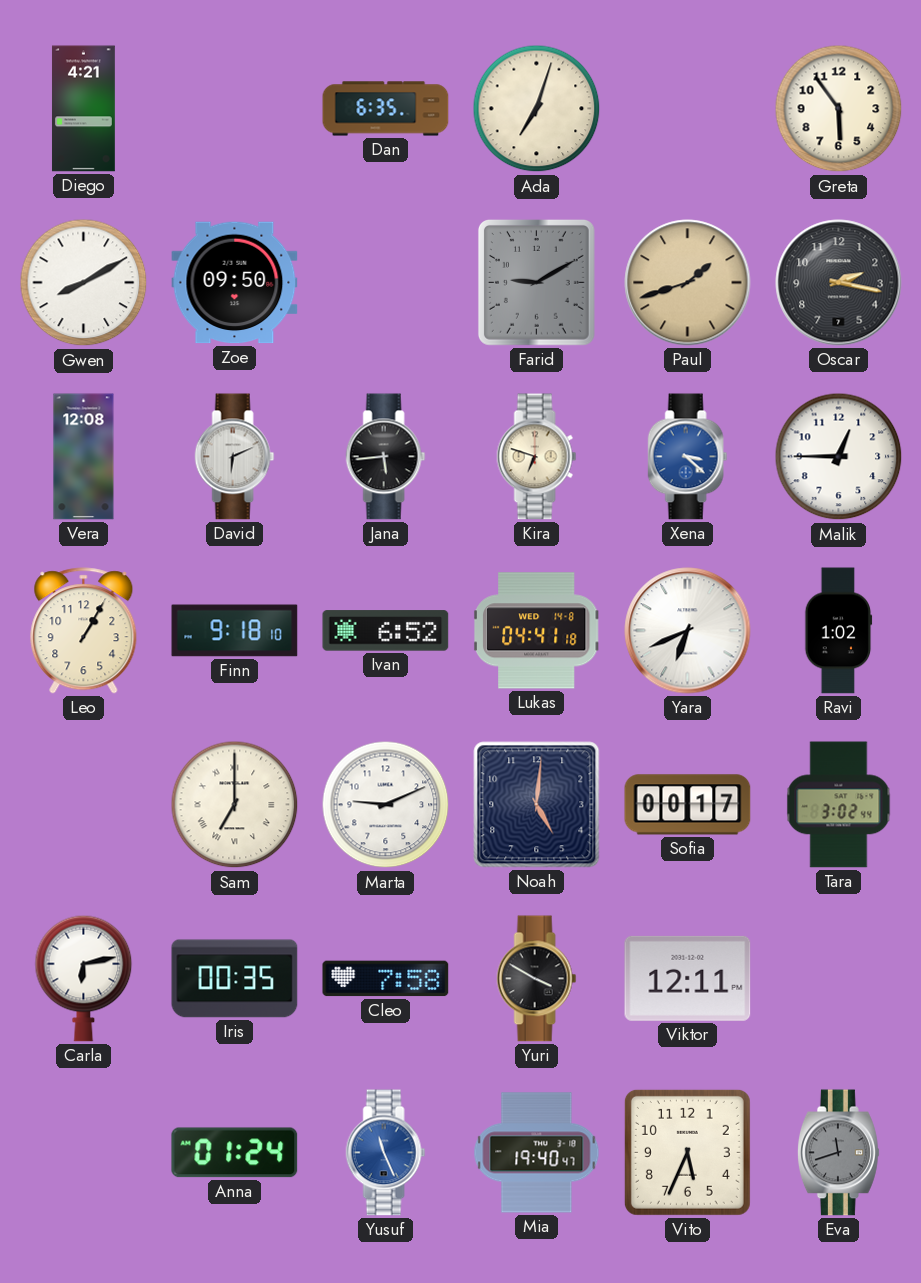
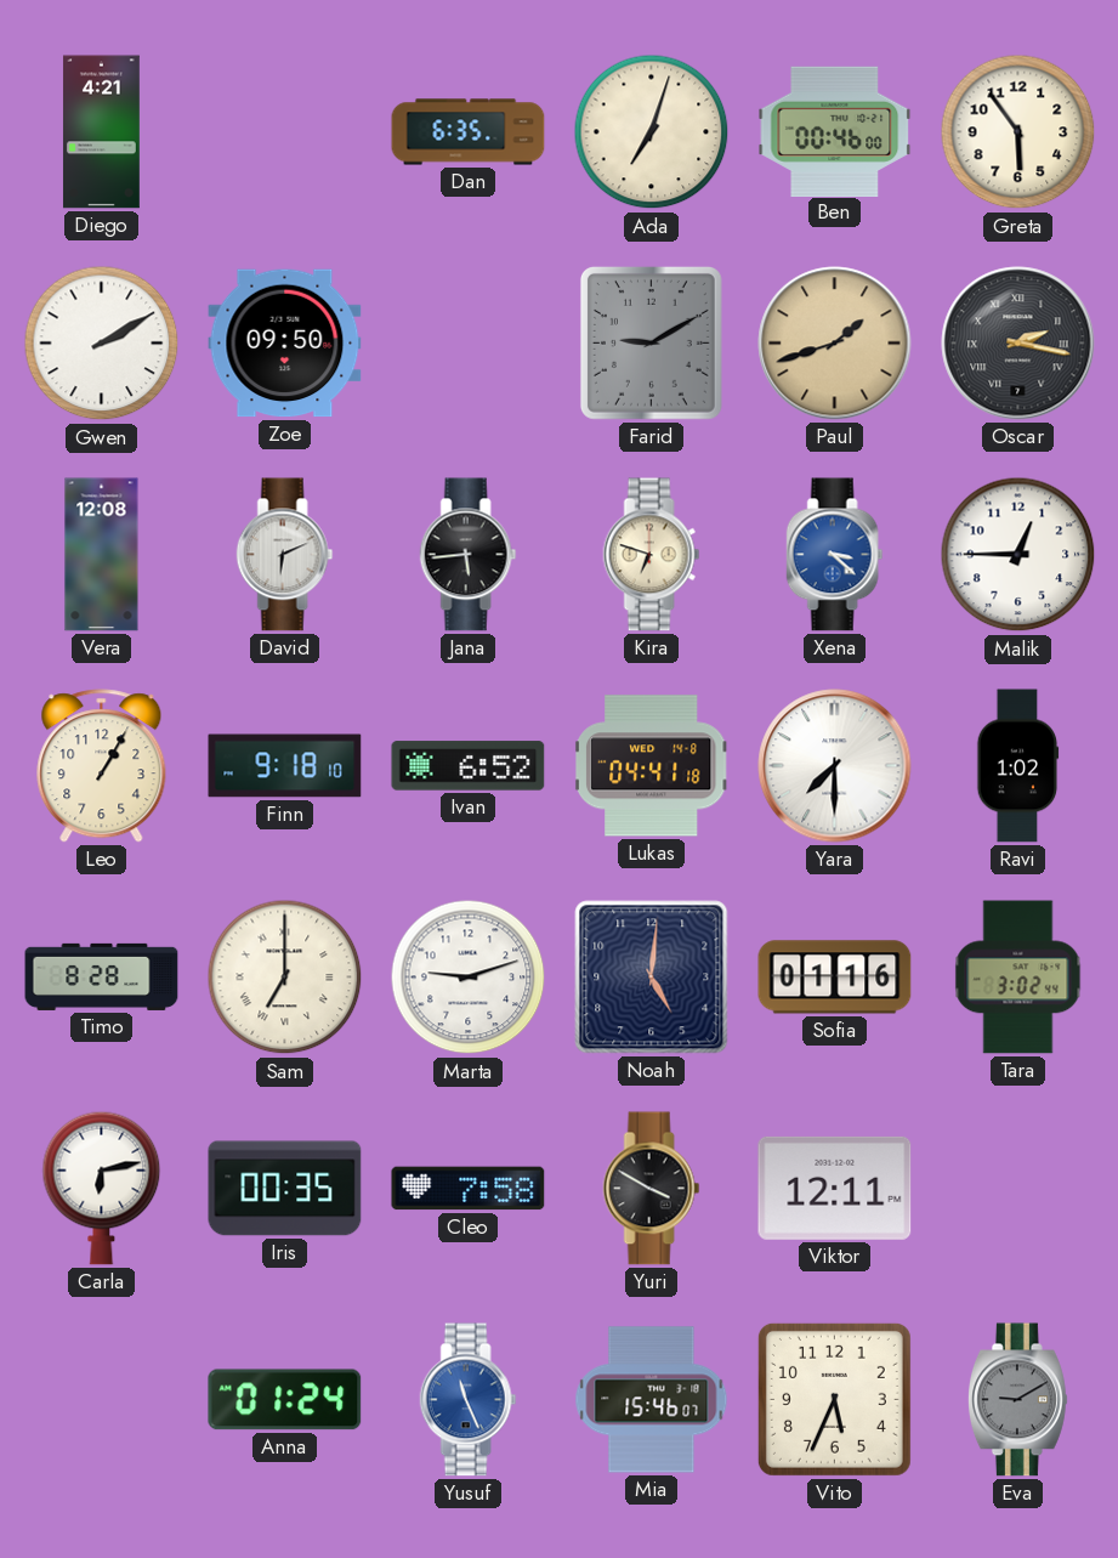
Ben: none -> 00:46 (835, 131)
Gwen: 8:10 -> 2:10 (102, 344)
Oscar numerals: Arabic -> Roman (1018, 344)
Yara: 6:41 -> 7:30 (835, 766)
Timo: none -> 8:28 (102, 976)
Marta: 9:11 -> 9:12 (469, 978)
Sofia: 00:17 -> 01:16 (835, 978)
Mia: 19:40 -> 15:46 (652, 1400)
Eva: 11:42 -> 9:10 (1017, 1400)
